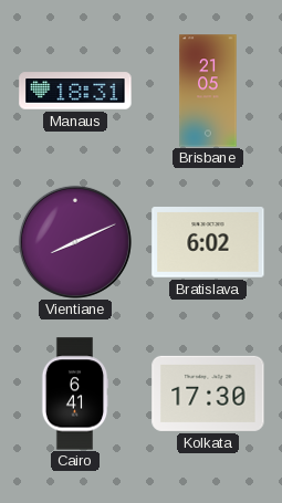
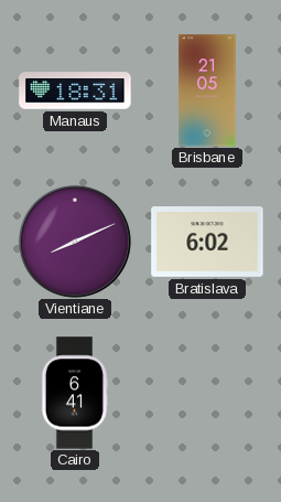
Kolkata: 17:30 -> none (208, 394)
